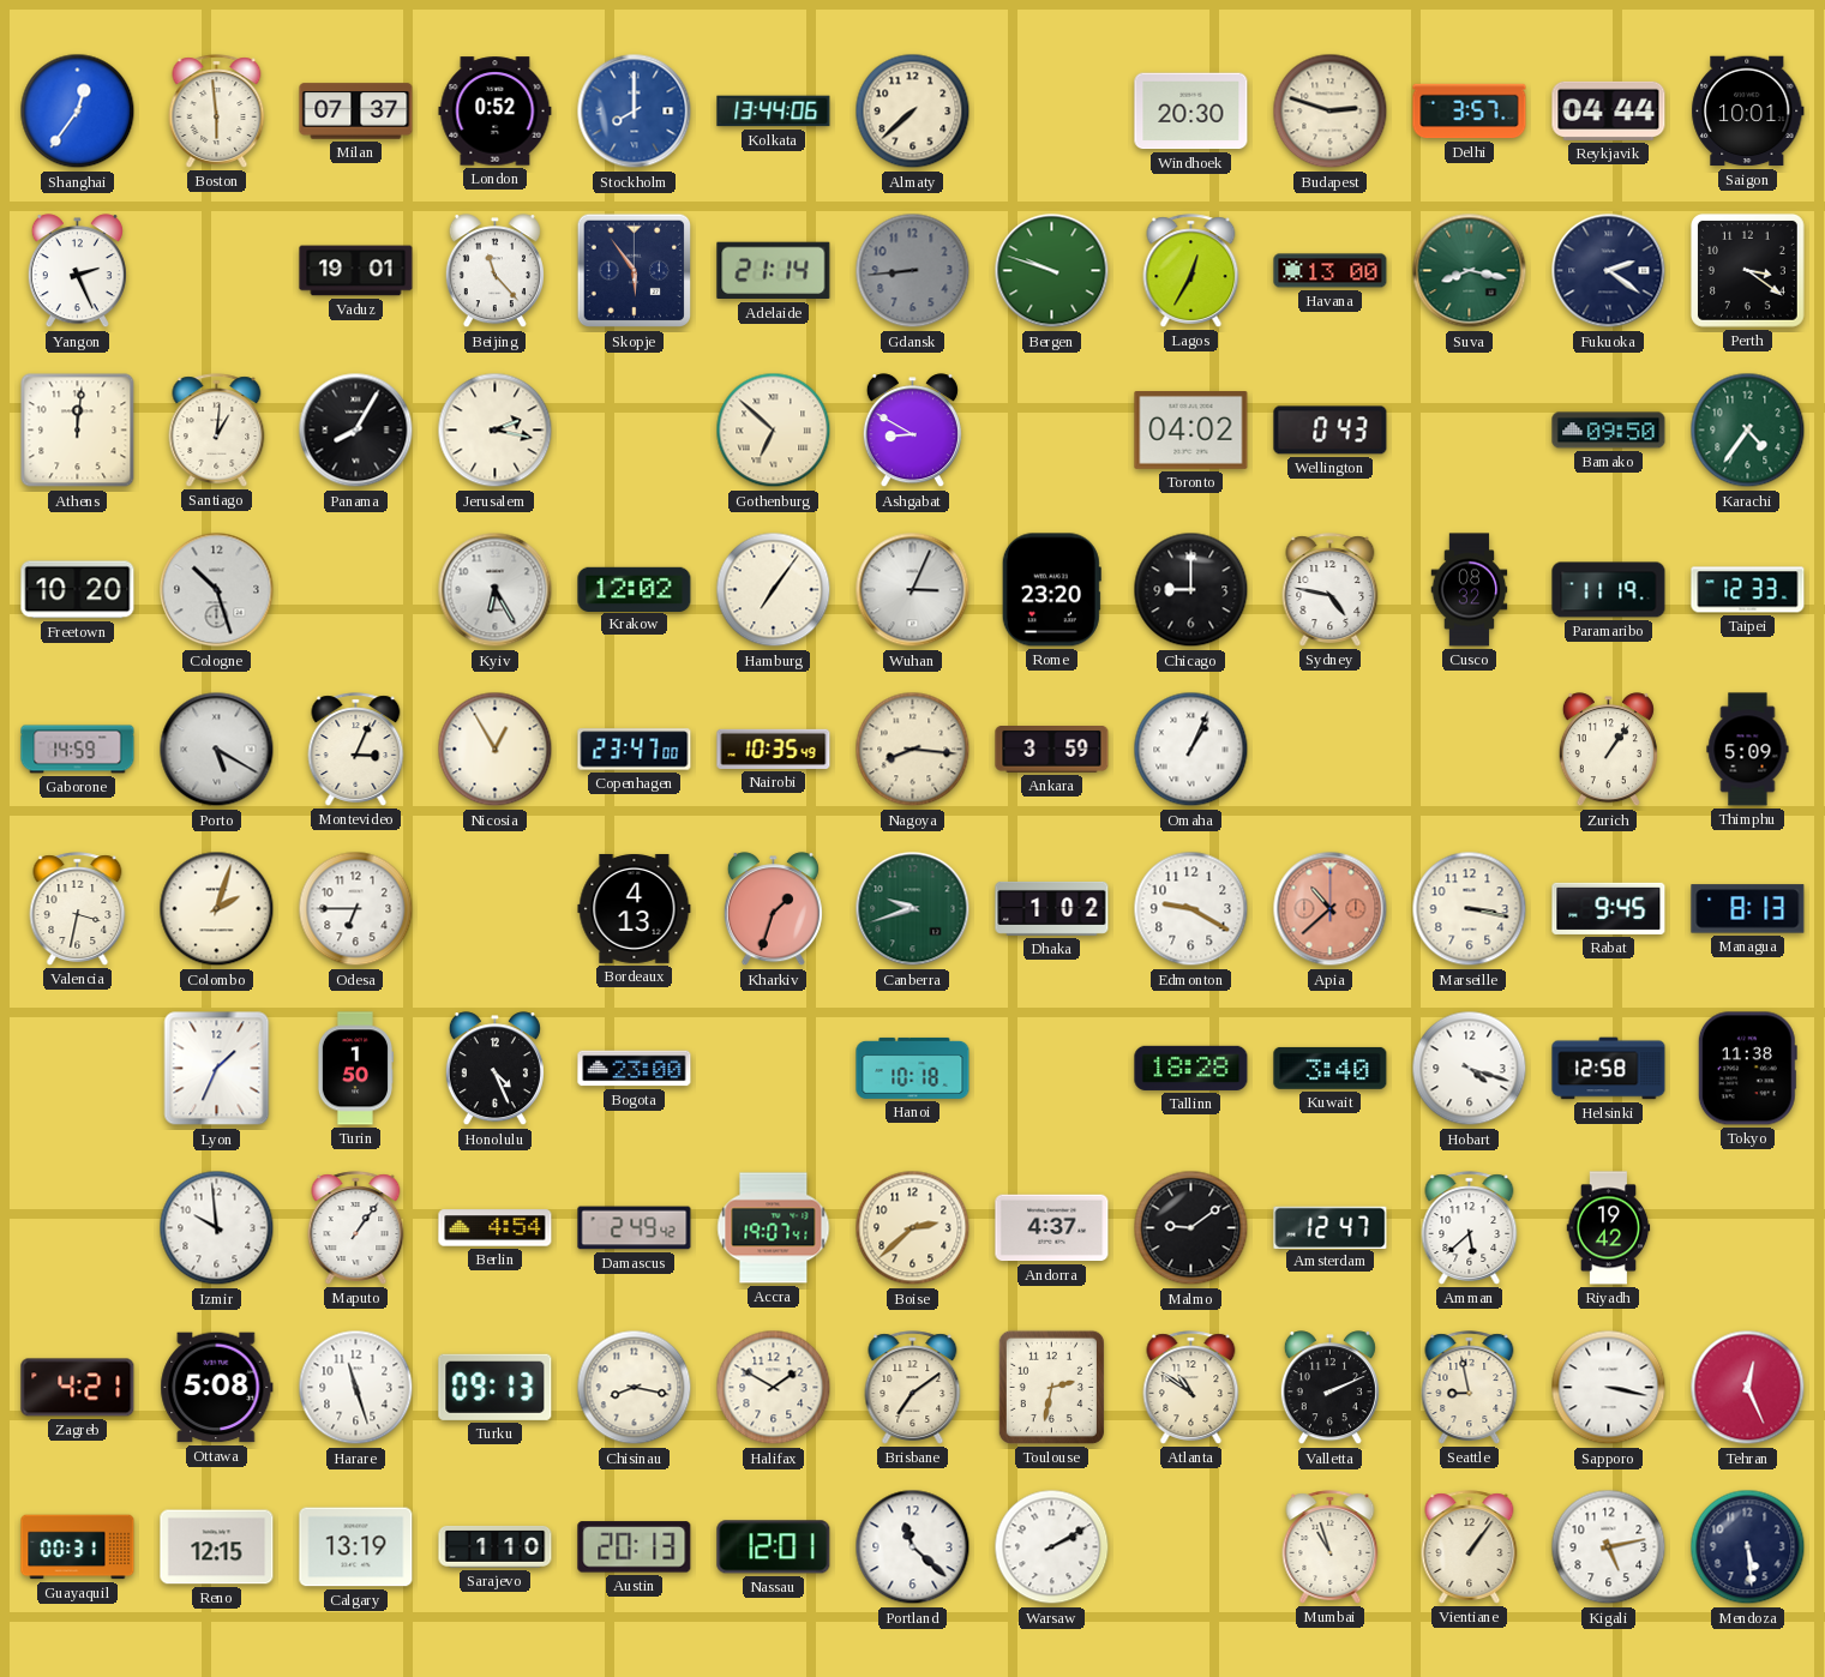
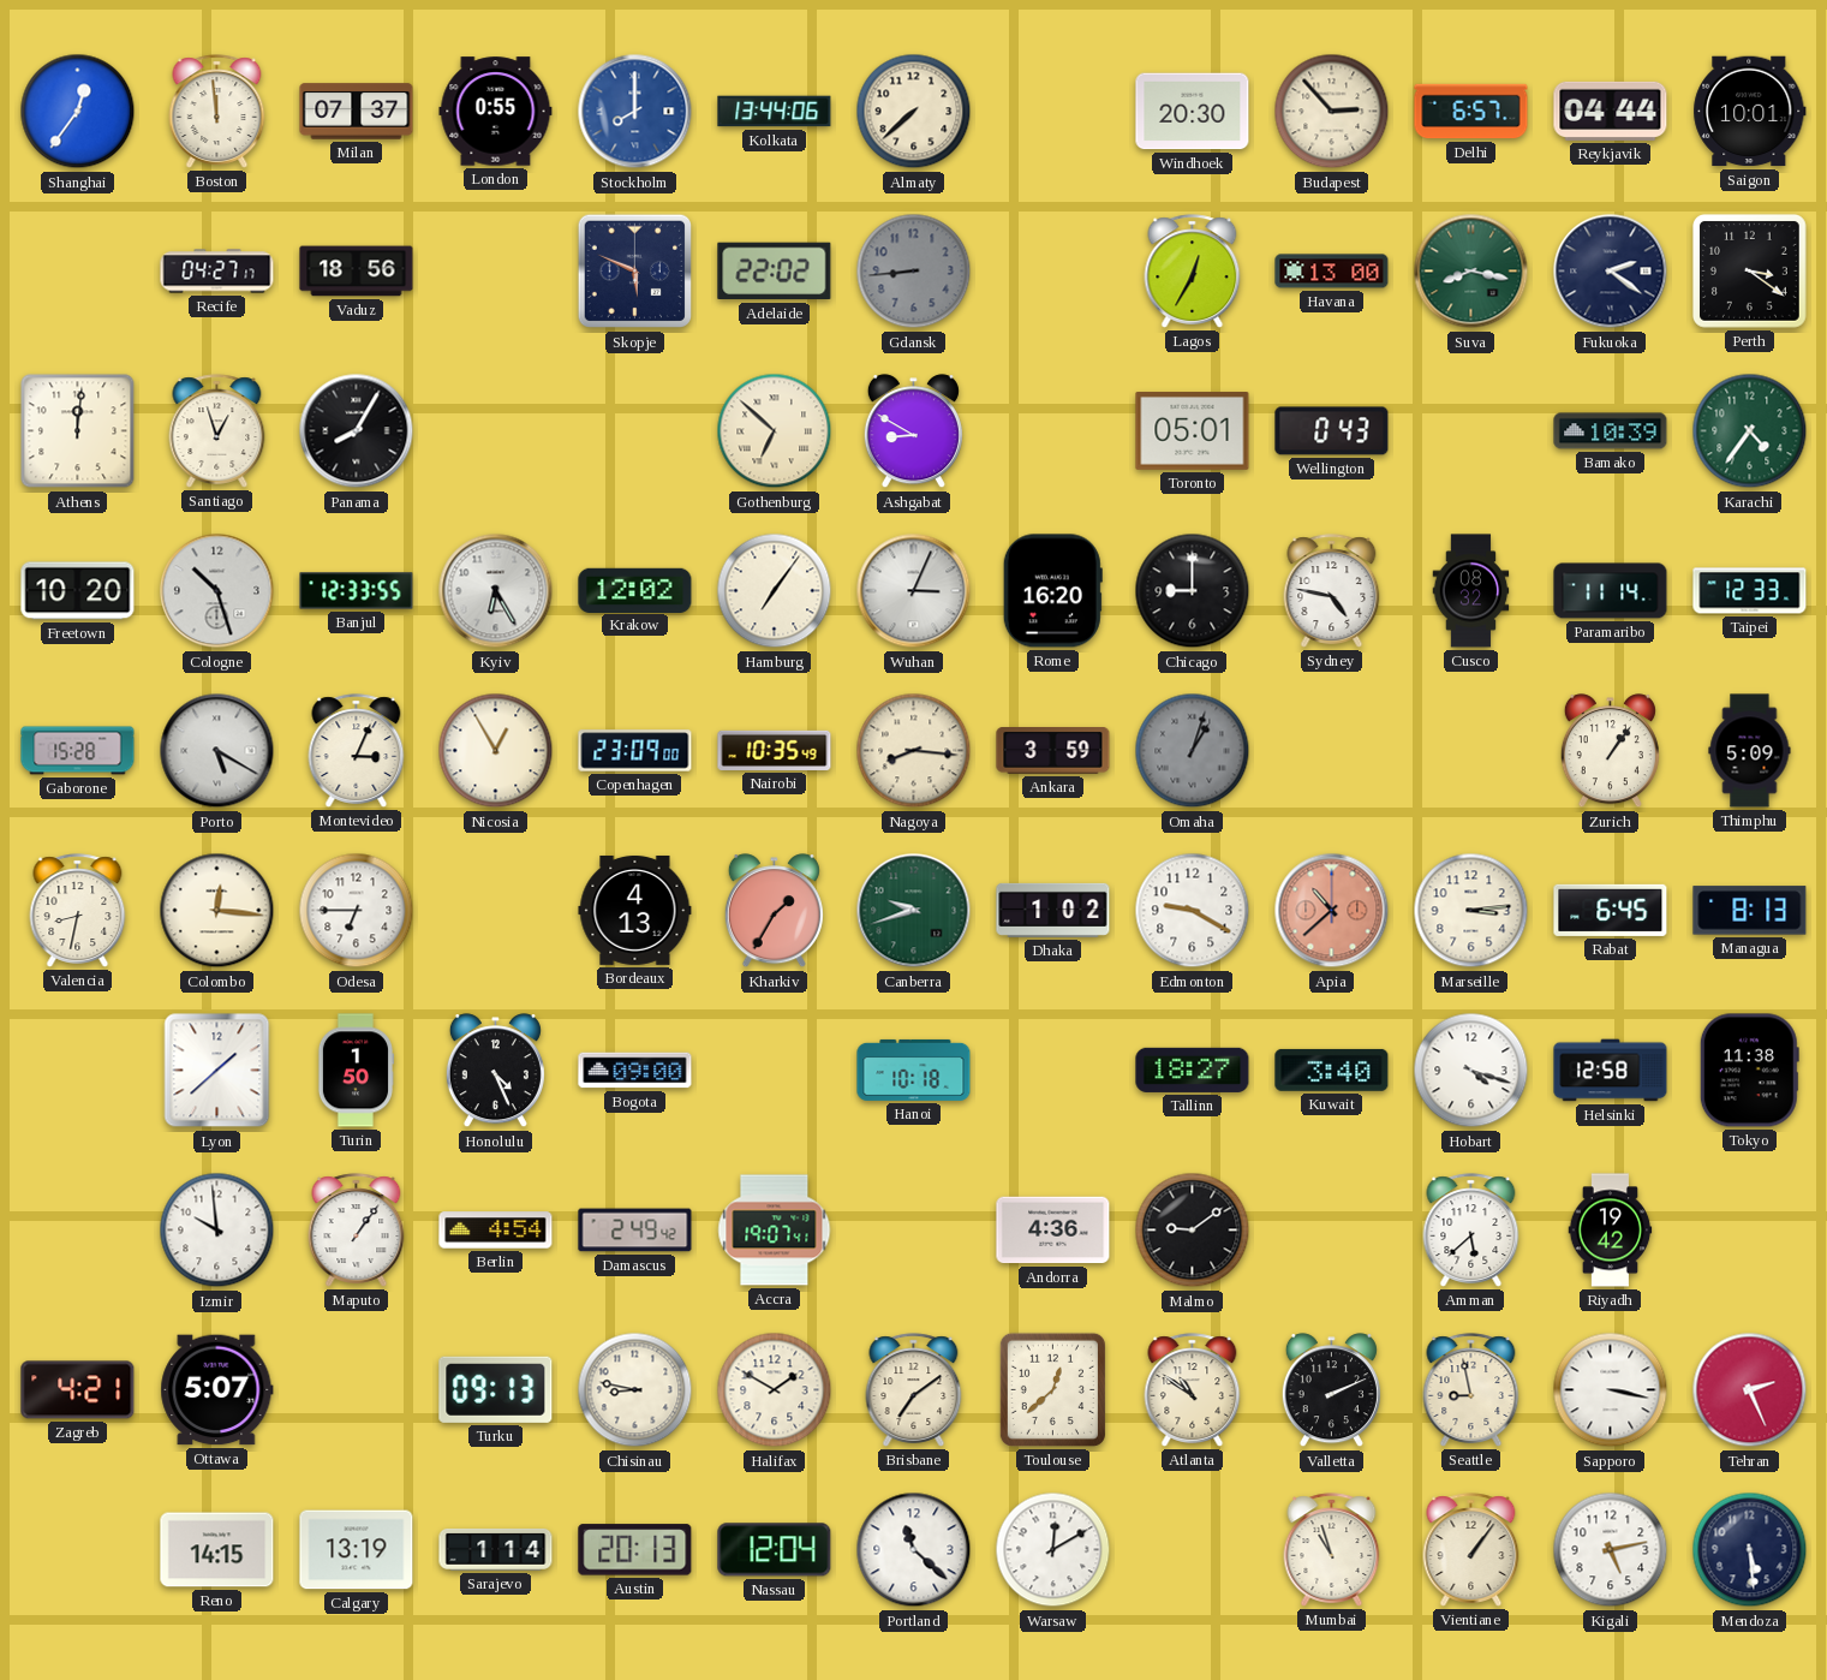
Boston: 5:59 -> 11:59 (217, 112)
London: 0:52 -> 0:55 (496, 112)
Budapest: 2:48 -> 2:53 (1332, 112)
Delhi: 3:57 -> 6:57 (1471, 112)
Yangon: 2:26 -> none (77, 271)
Recife: none -> 04:27 (217, 272)
Vaduz: 19:01 -> 18:56 (357, 272)
Beijing: 11:23 -> none (494, 271)
Skopje: 5:54 -> 5:49 (635, 272)
Adelaide: 21:14 -> 22:02 (775, 272)
Bergen: 9:48 -> none (1052, 271)
Santiago: 1:01 -> 12:57 (217, 431)
Jerusalem: 2:17 -> none (496, 431)
Toronto: 04:02 -> 05:01 (1193, 431)
Bamako: 09:50 -> 10:39 (1611, 431)
Banjul: none -> 12:33 (357, 591)
Rome: 23:20 -> 16:20 (1052, 591)
Paramaribo: 11:19 -> 11:14 (1611, 591)
Gaborone: 14:59 -> 15:28 (78, 751)
Copenhagen: 23:47 -> 23:09 (635, 751)
Omaha: 1:04 -> 1:03 (1193, 751)
Omaha dial: white -> grey (1193, 751)
Valencia: 3:32 -> 8:32 (78, 911)
Colombo: 2:03 -> 12:16 (217, 911)
Kharkiv: 1:33 -> 1:35 (774, 911)
Marseille: 3:17 -> 3:14 (1471, 911)
Rabat: 9:45 -> 6:45 (1611, 910)
Lyon: 1:34 -> 1:38 (217, 1071)
Bogota: 23:00 -> 09:00 (635, 1071)
Tallinn: 18:28 -> 18:27 (1193, 1070)
Boise: 2:38 -> none (913, 1228)
Andorra: 4:37 -> 4:36 (1053, 1231)
Amsterdam: 12:47 -> none (1331, 1227)
Ottawa: 5:08 -> 5:07 (217, 1390)
Harare: 11:27 -> none (356, 1388)
Chisinau: 8:17 -> 8:47 (635, 1390)
Toulouse: 2:32 -> 12:38 (1052, 1389)
Tehran: 12:26 -> 2:26 (1750, 1390)
Guayaquil: 00:31 -> none (78, 1547)
Reno: 12:15 -> 14:15 (217, 1550)
Sarajevo: 1:10 -> 1:14 (496, 1549)
Nassau: 12:01 -> 12:04 (775, 1550)
Warsaw: 2:10 -> 12:10 (1053, 1550)
